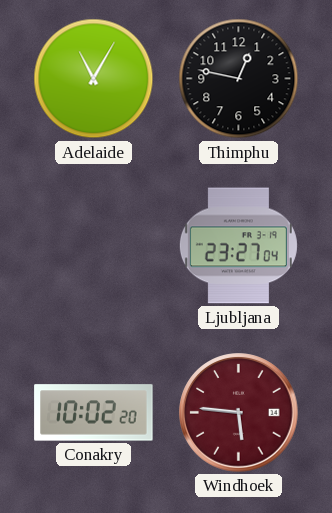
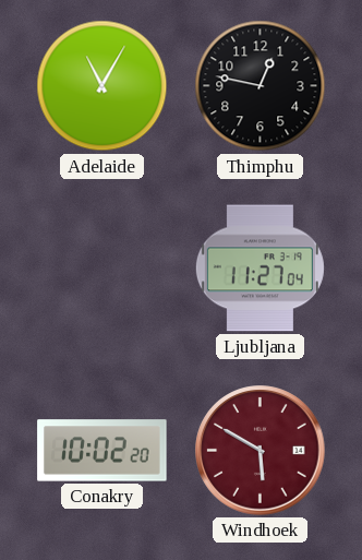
Ljubljana: 23:27 -> 11:27 (260, 269)
Windhoek: 5:46 -> 5:50 (261, 451)
